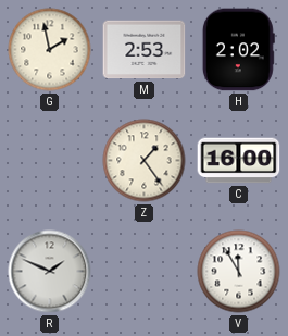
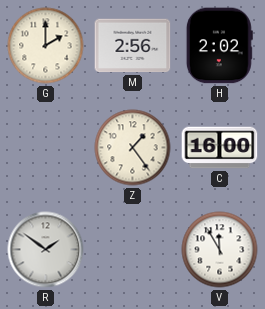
G: 1:58 -> 2:00 (46, 46)
M: 2:53 -> 2:56 (133, 46)
R: 1:49 -> 1:51 (46, 250)
